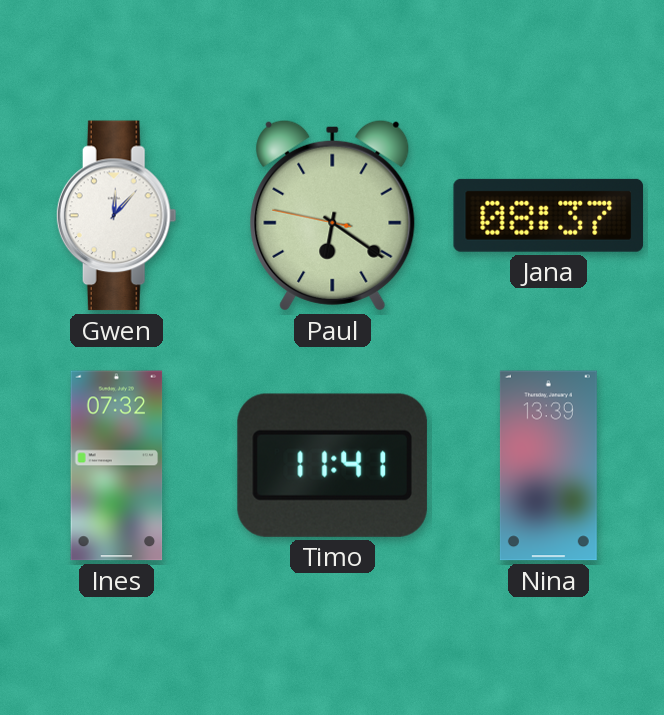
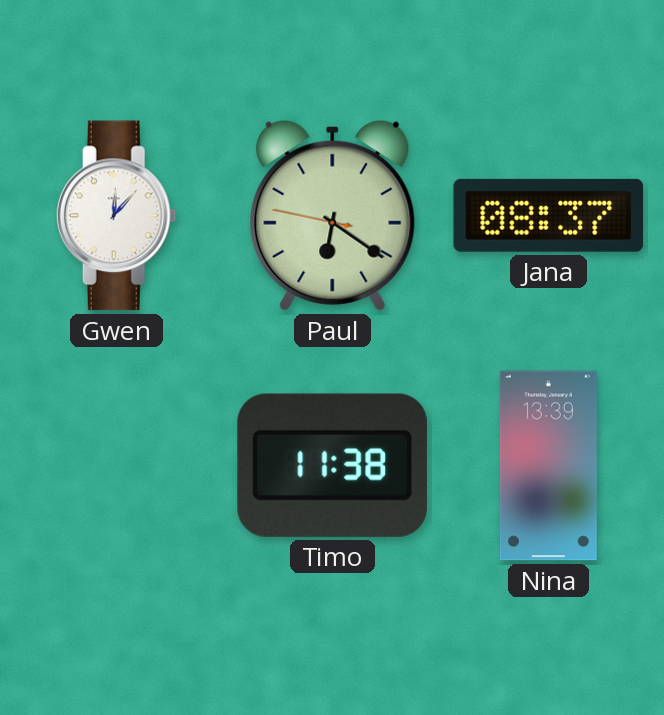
Ines: 07:32 -> none (117, 466)
Timo: 11:41 -> 11:38 (332, 465)
